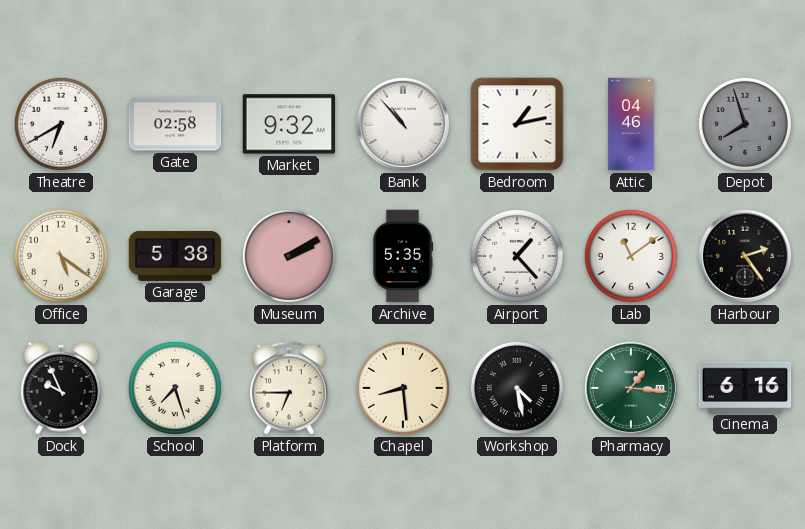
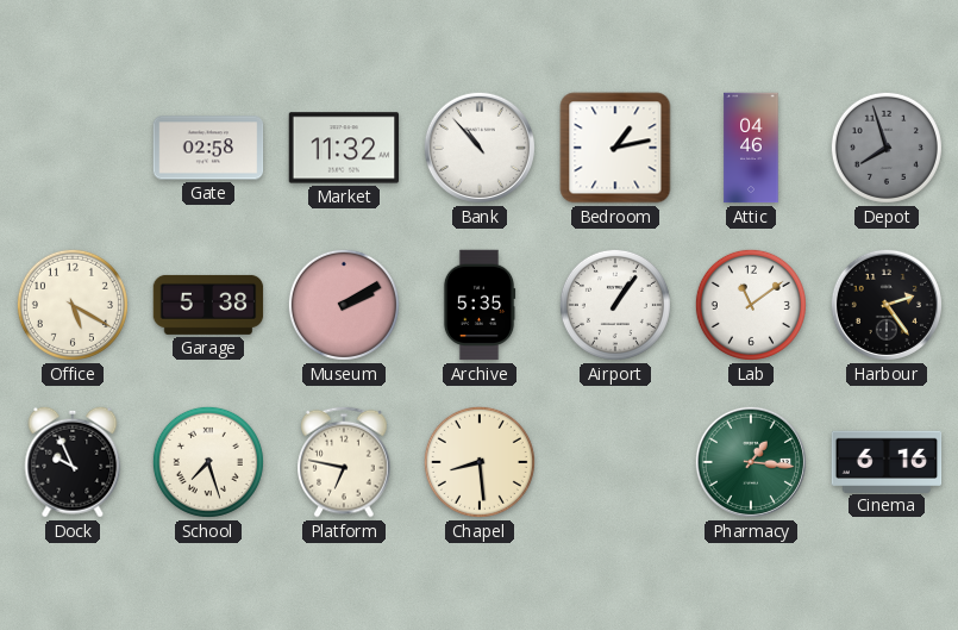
Theatre: 6:40 -> none (61, 124)
Market: 9:32 -> 11:32 (344, 148)
Office: 5:21 -> 5:20 (73, 305)
Airport: 1:23 -> 1:06 (615, 305)
Platform: 6:45 -> 6:47 (344, 462)
Workshop: 4:28 -> none (517, 388)
